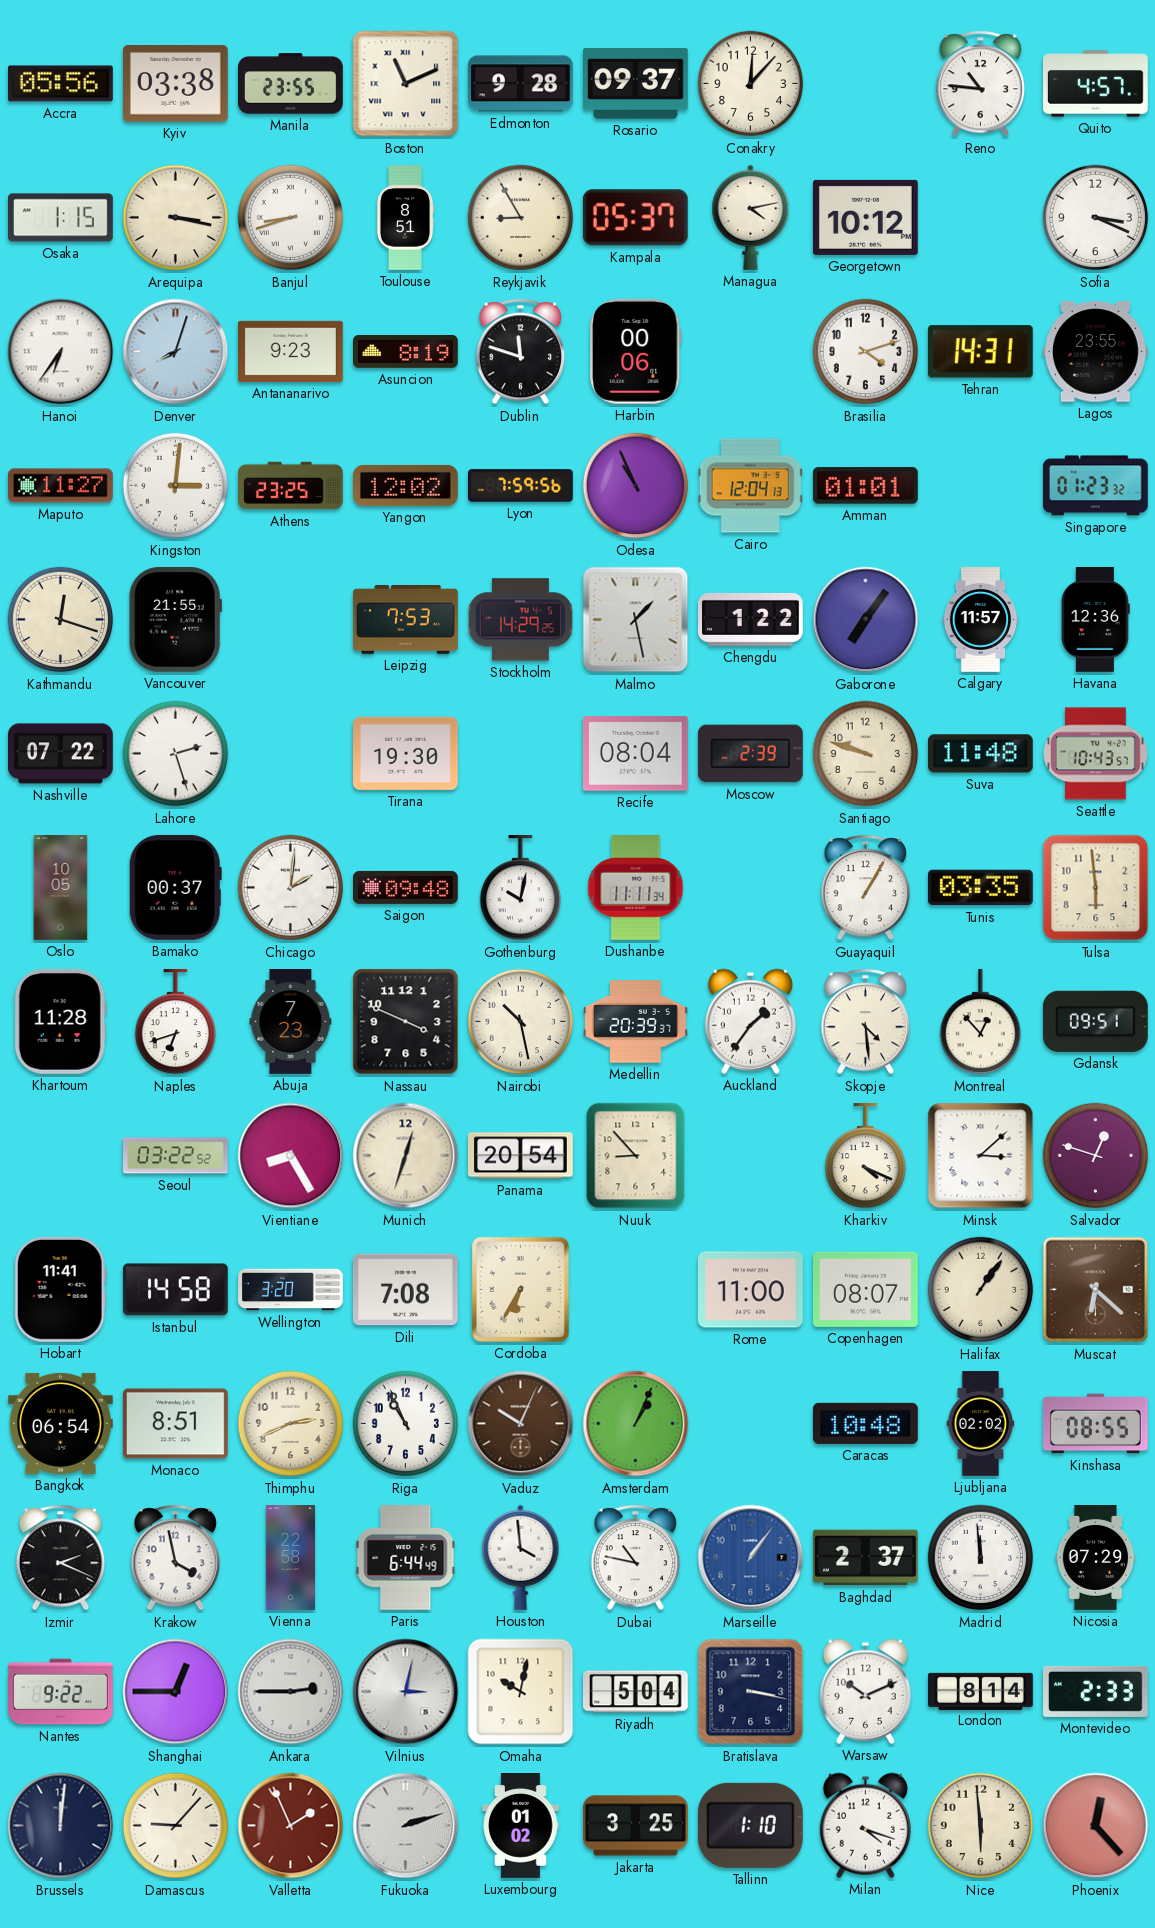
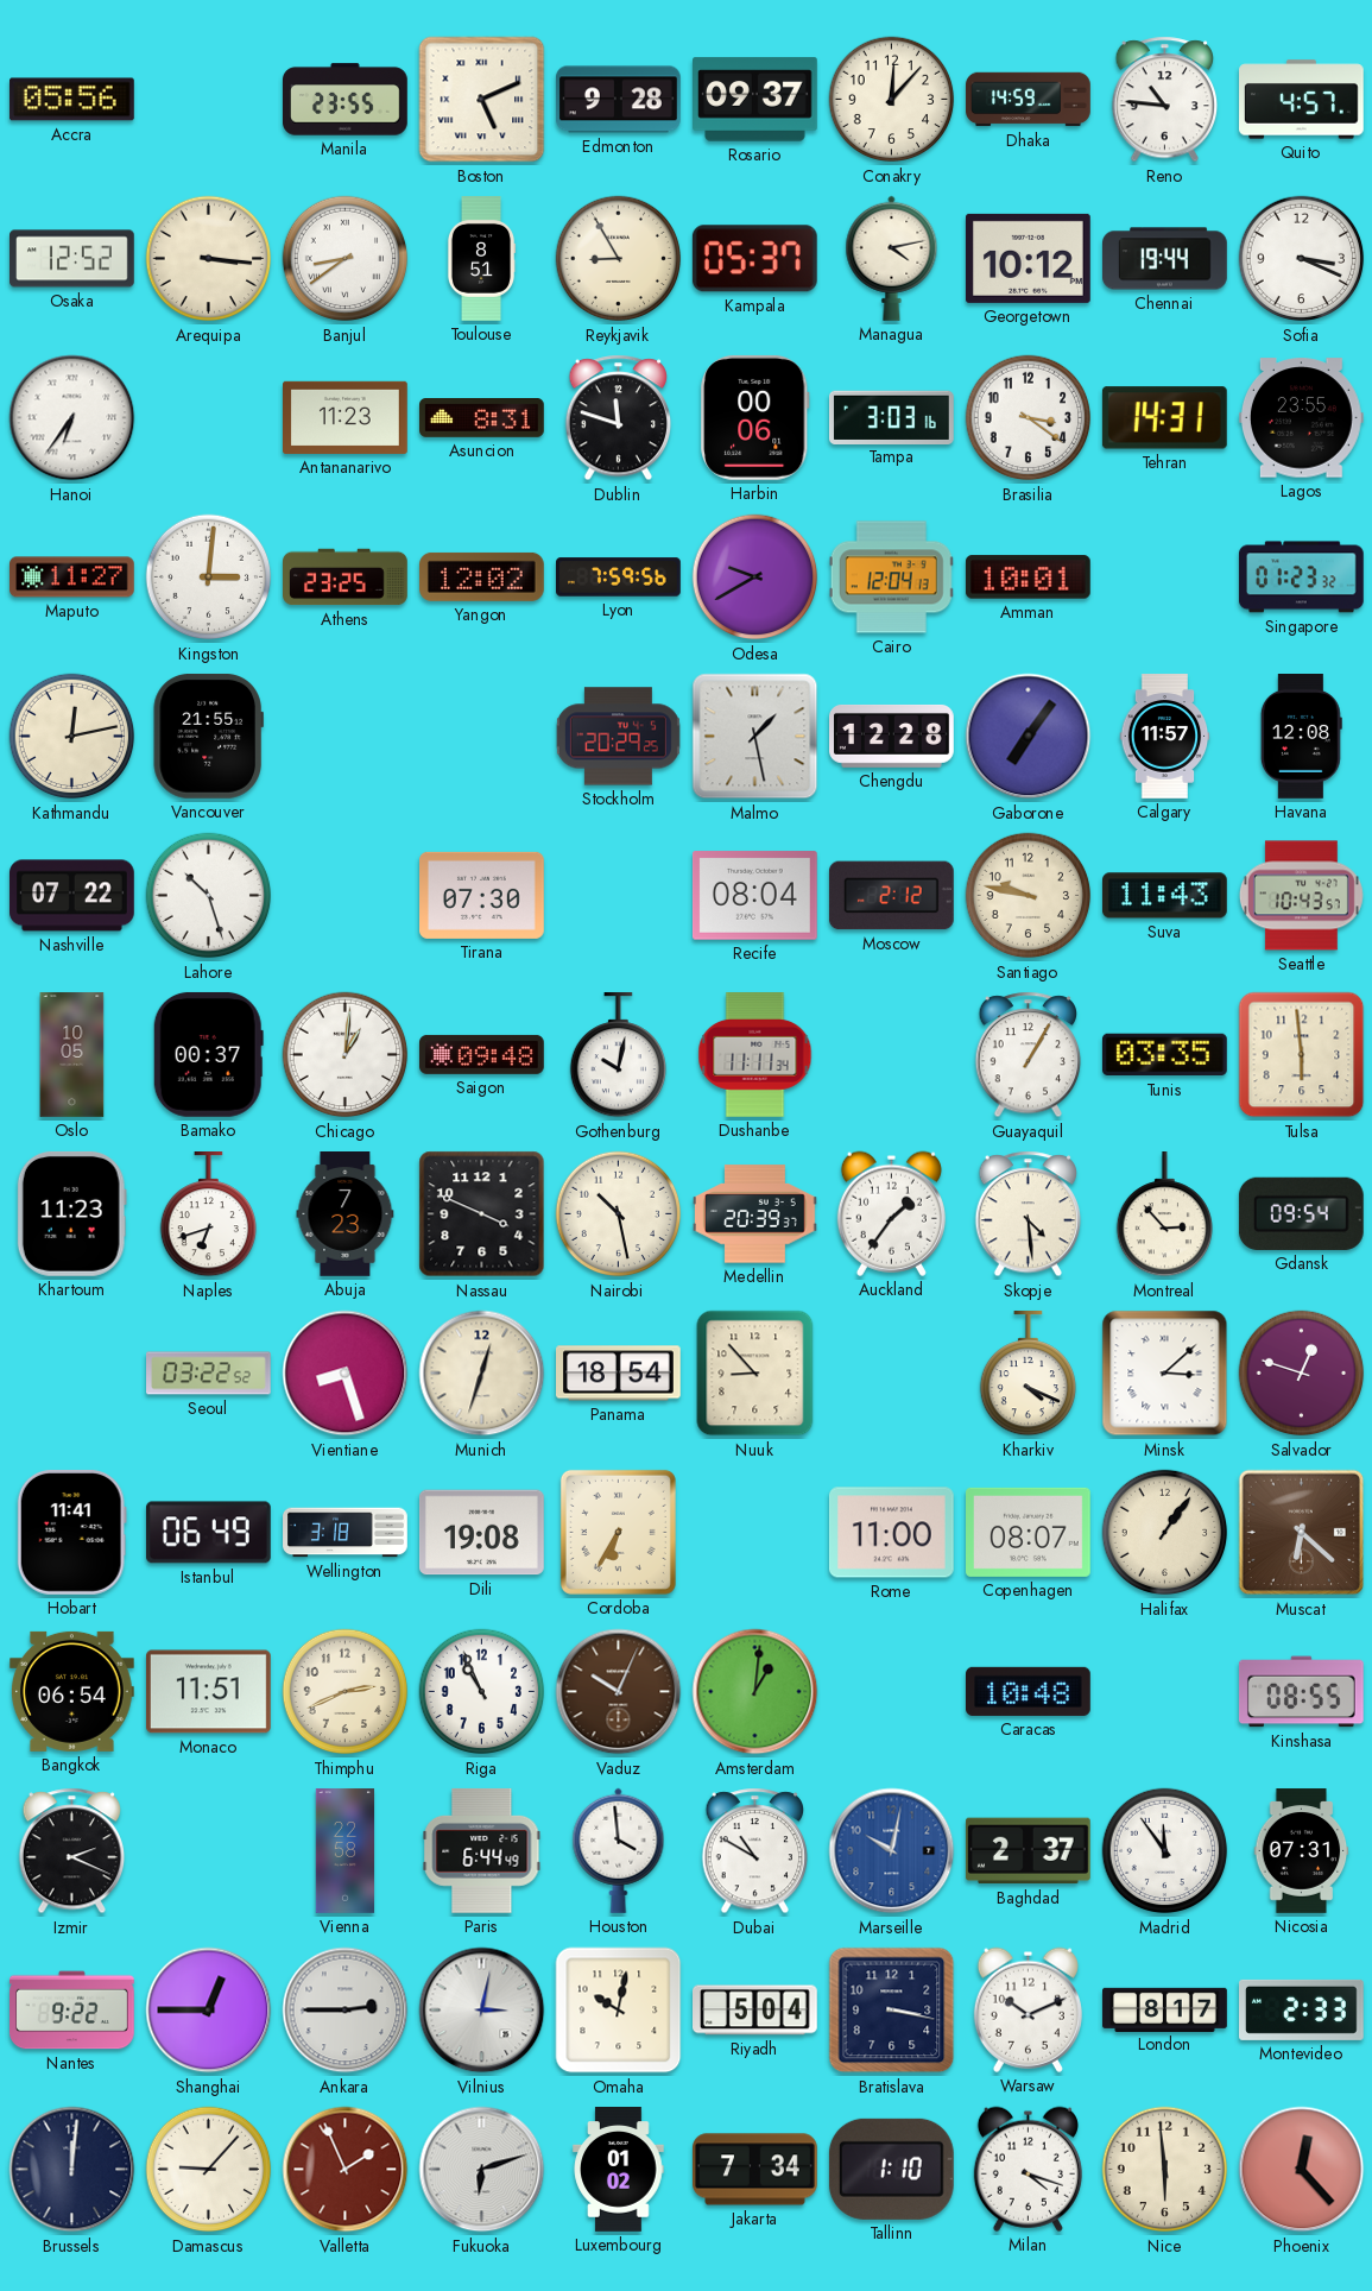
Kyiv: 03:38 -> none (175, 84)
Boston: 11:11 -> 5:11 (482, 100)
Dhaka: none -> 14:59 (1029, 100)
Osaka: 1:15 -> 12:52 (72, 259)
Arequipa: 3:17 -> 3:16 (209, 259)
Banjul: 8:42 -> 8:39 (346, 259)
Chennai: none -> 19:44 (1165, 259)
Denver: 8:03 -> none (176, 352)
Antananarivo: 9:23 -> 11:23 (346, 417)
Asuncion: 8:19 -> 8:31 (482, 418)
Tampa: none -> 3:03 (892, 417)
Brasilia: 4:12 -> 3:21 (1029, 418)
Odesa: 10:56 -> 9:40 (755, 578)
Amman: 01:01 -> 10:01 (1028, 578)
Kathmandu: 12:18 -> 12:13 (72, 737)
Leipzig: 7:53 -> none (406, 620)
Stockholm: 14:29 -> 20:29 (618, 737)
Chengdu: 1:22 -> 12:28 (892, 736)
Havana: 12:36 -> 12:08 (1301, 737)
Lahore: 2:27 -> 10:27 (209, 896)
Tirana: 19:30 -> 07:30 (482, 895)
Moscow: 2:39 -> 2:12 (891, 896)
Santiago: 9:48 -> 9:47 (1029, 896)
Suva: 11:48 -> 11:43 (1165, 896)
Chicago: 2:01 -> 1:01 (346, 1055)
Khartoum: 11:28 -> 11:23 (71, 1213)
Montreal: 12:53 -> 2:53 (1164, 1216)
Gdansk: 09:51 -> 09:54 (1301, 1213)
Vientiane: 8:25 -> 8:27 (346, 1374)
Panama: 20:54 -> 18:54 (619, 1374)
Istanbul: 14:58 -> 06:49 (209, 1533)
Wellington: 3:20 -> 3:18 (346, 1533)
Dili: 7:08 -> 19:08 (482, 1533)
Monaco: 8:51 -> 11:51 (209, 1692)
Amsterdam: 1:04 -> 1:01 (755, 1692)
Ljubljana: 02:02 -> none (981, 1424)
Krakow: 3:58 -> none (176, 1558)
Dubai: 10:47 -> 10:50 (755, 1851)
Marseille: 1:06 -> 10:02 (892, 1851)
Madrid: 11:59 -> 11:54 (1165, 1851)
Nicosia: 07:29 -> 07:31 (1302, 1851)
London: 8:14 -> 8:17 (1165, 2009)
Fukuoka: 2:12 -> 6:12 (482, 2170)
Jakarta: 3:25 -> 7:34 (755, 2170)
